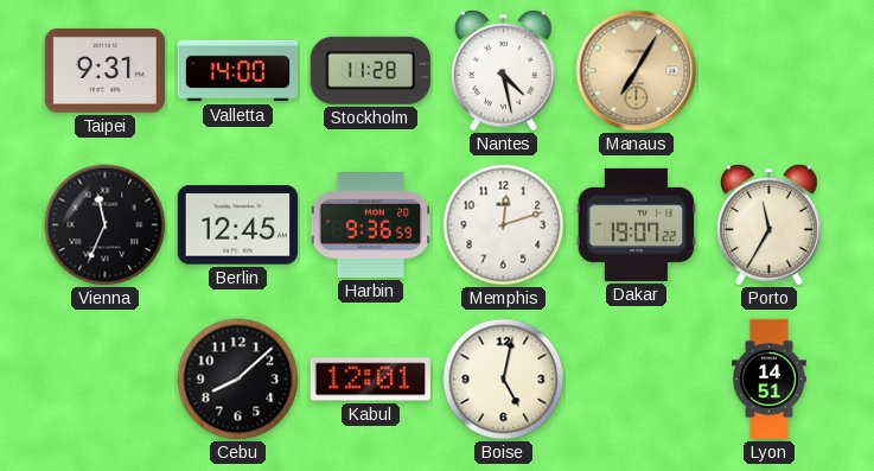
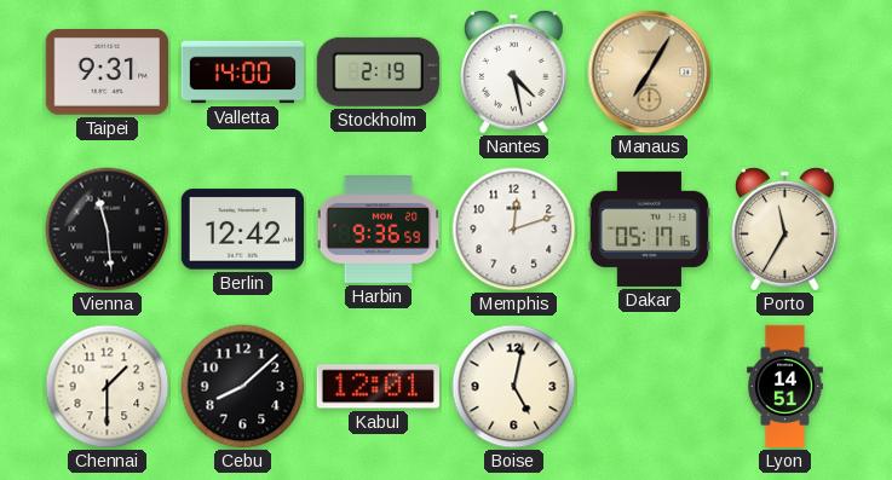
Stockholm: 11:28 -> 2:19 (378, 71)
Vienna: 11:34 -> 11:29 (108, 230)
Berlin: 12:45 -> 12:42 (242, 230)
Dakar: 19:07 -> 05:17 (649, 229)
Chennai: none -> 1:30 (108, 387)
